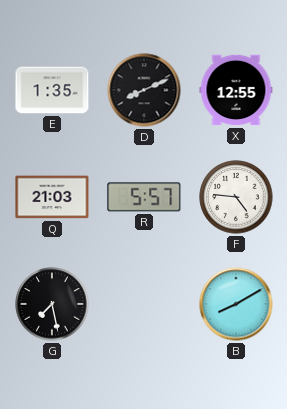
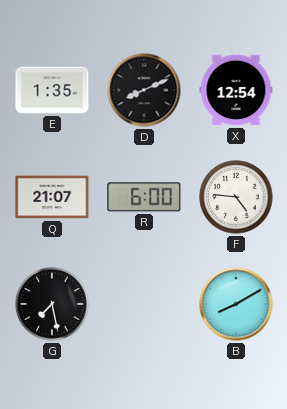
X: 12:55 -> 12:54 (236, 90)
Q: 21:03 -> 21:07 (52, 197)
R: 5:57 -> 6:00 (144, 197)
